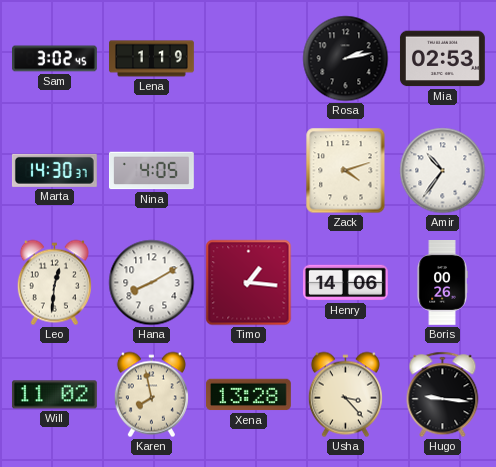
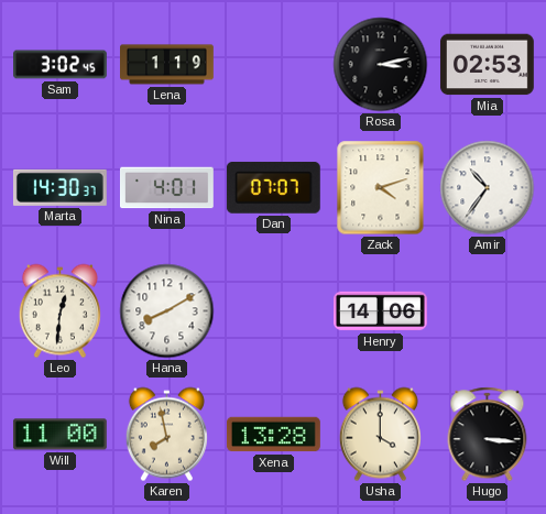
Rosa: 2:13 -> 3:13 (381, 65)
Nina: 4:05 -> 4:01 (167, 188)
Dan: none -> 07:07 (273, 187)
Timo: 1:16 -> none (249, 283)
Boris: 00:26 -> none (442, 283)
Will: 11:02 -> 11:00 (59, 435)
Usha: 3:23 -> 4:00 (380, 435)
Hugo: 9:16 -> 3:16 (488, 435)
